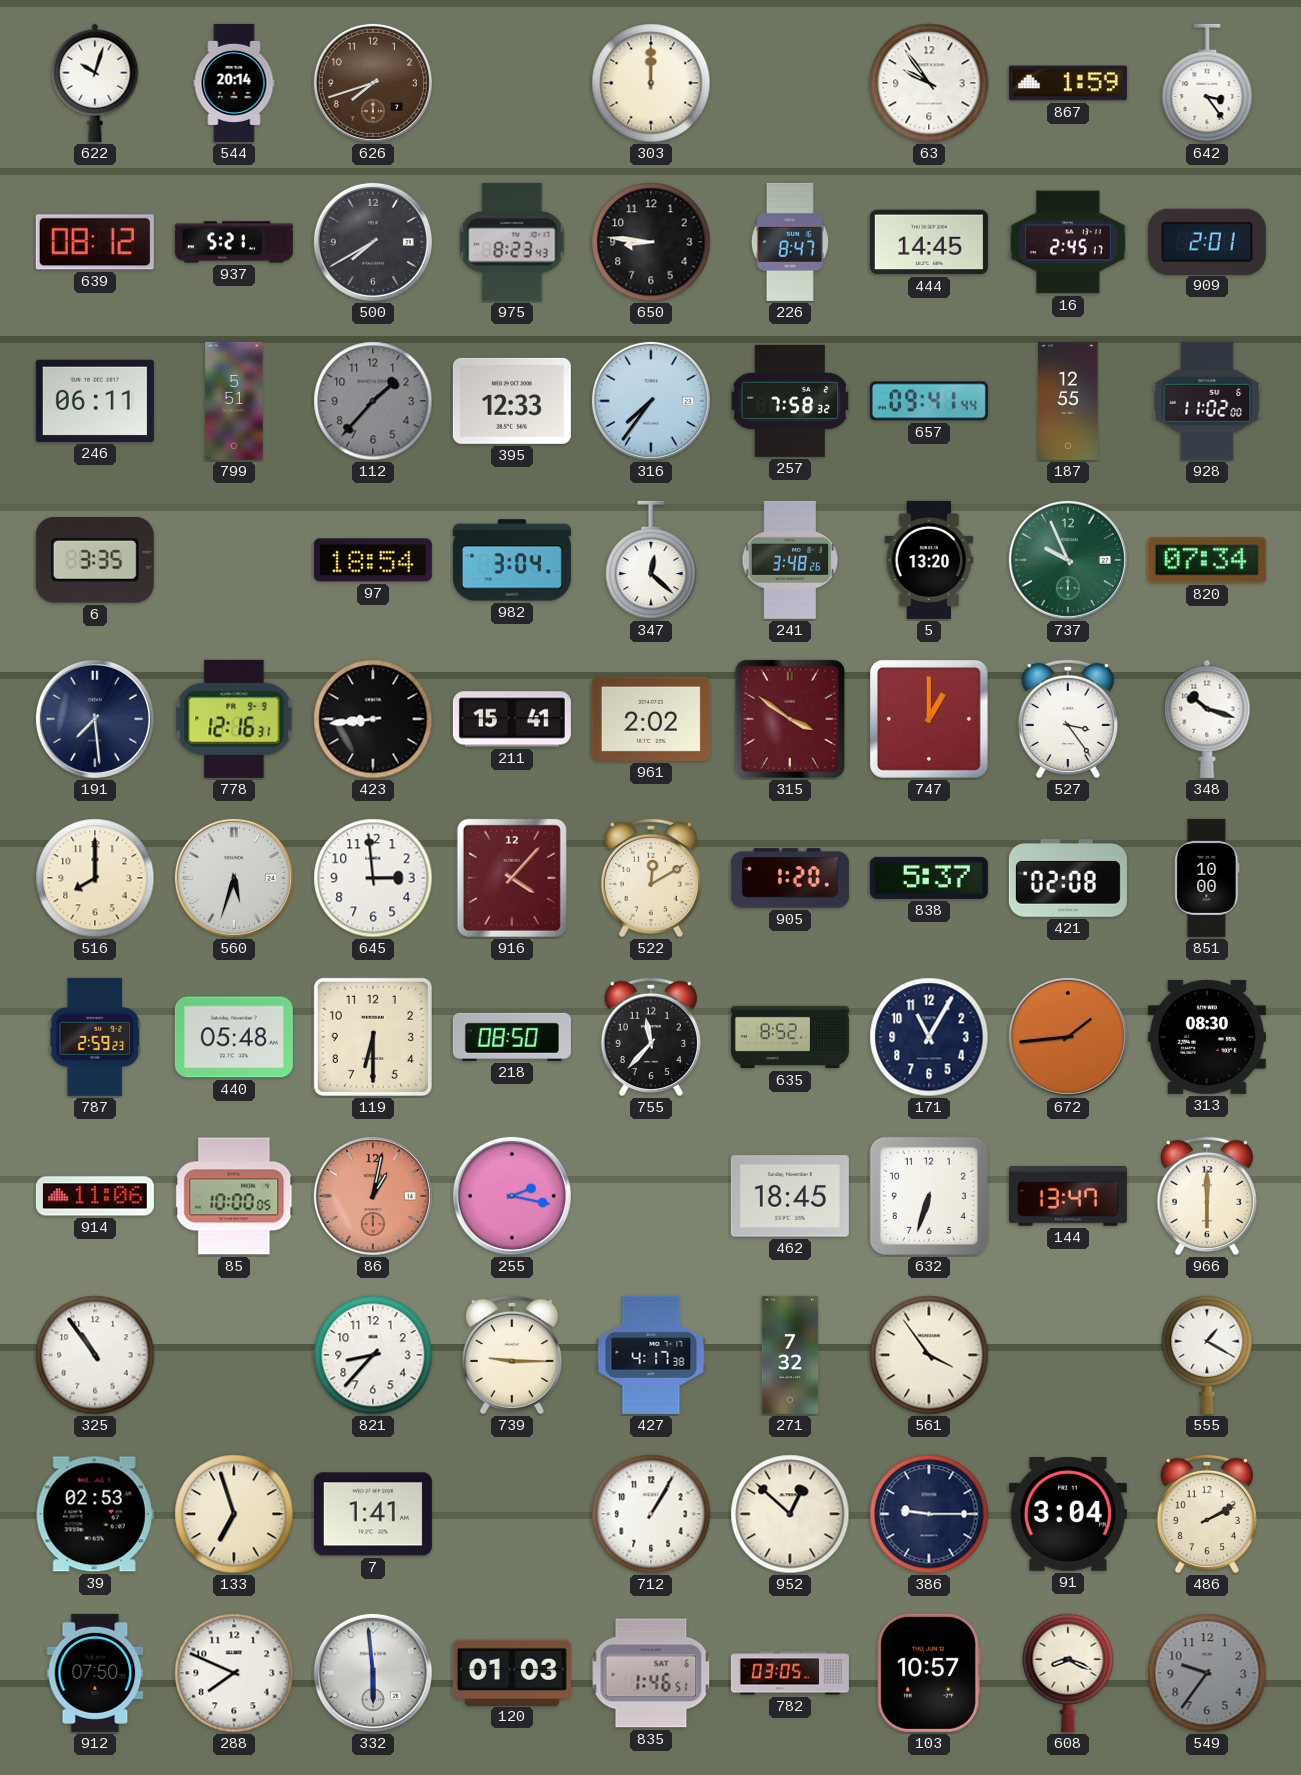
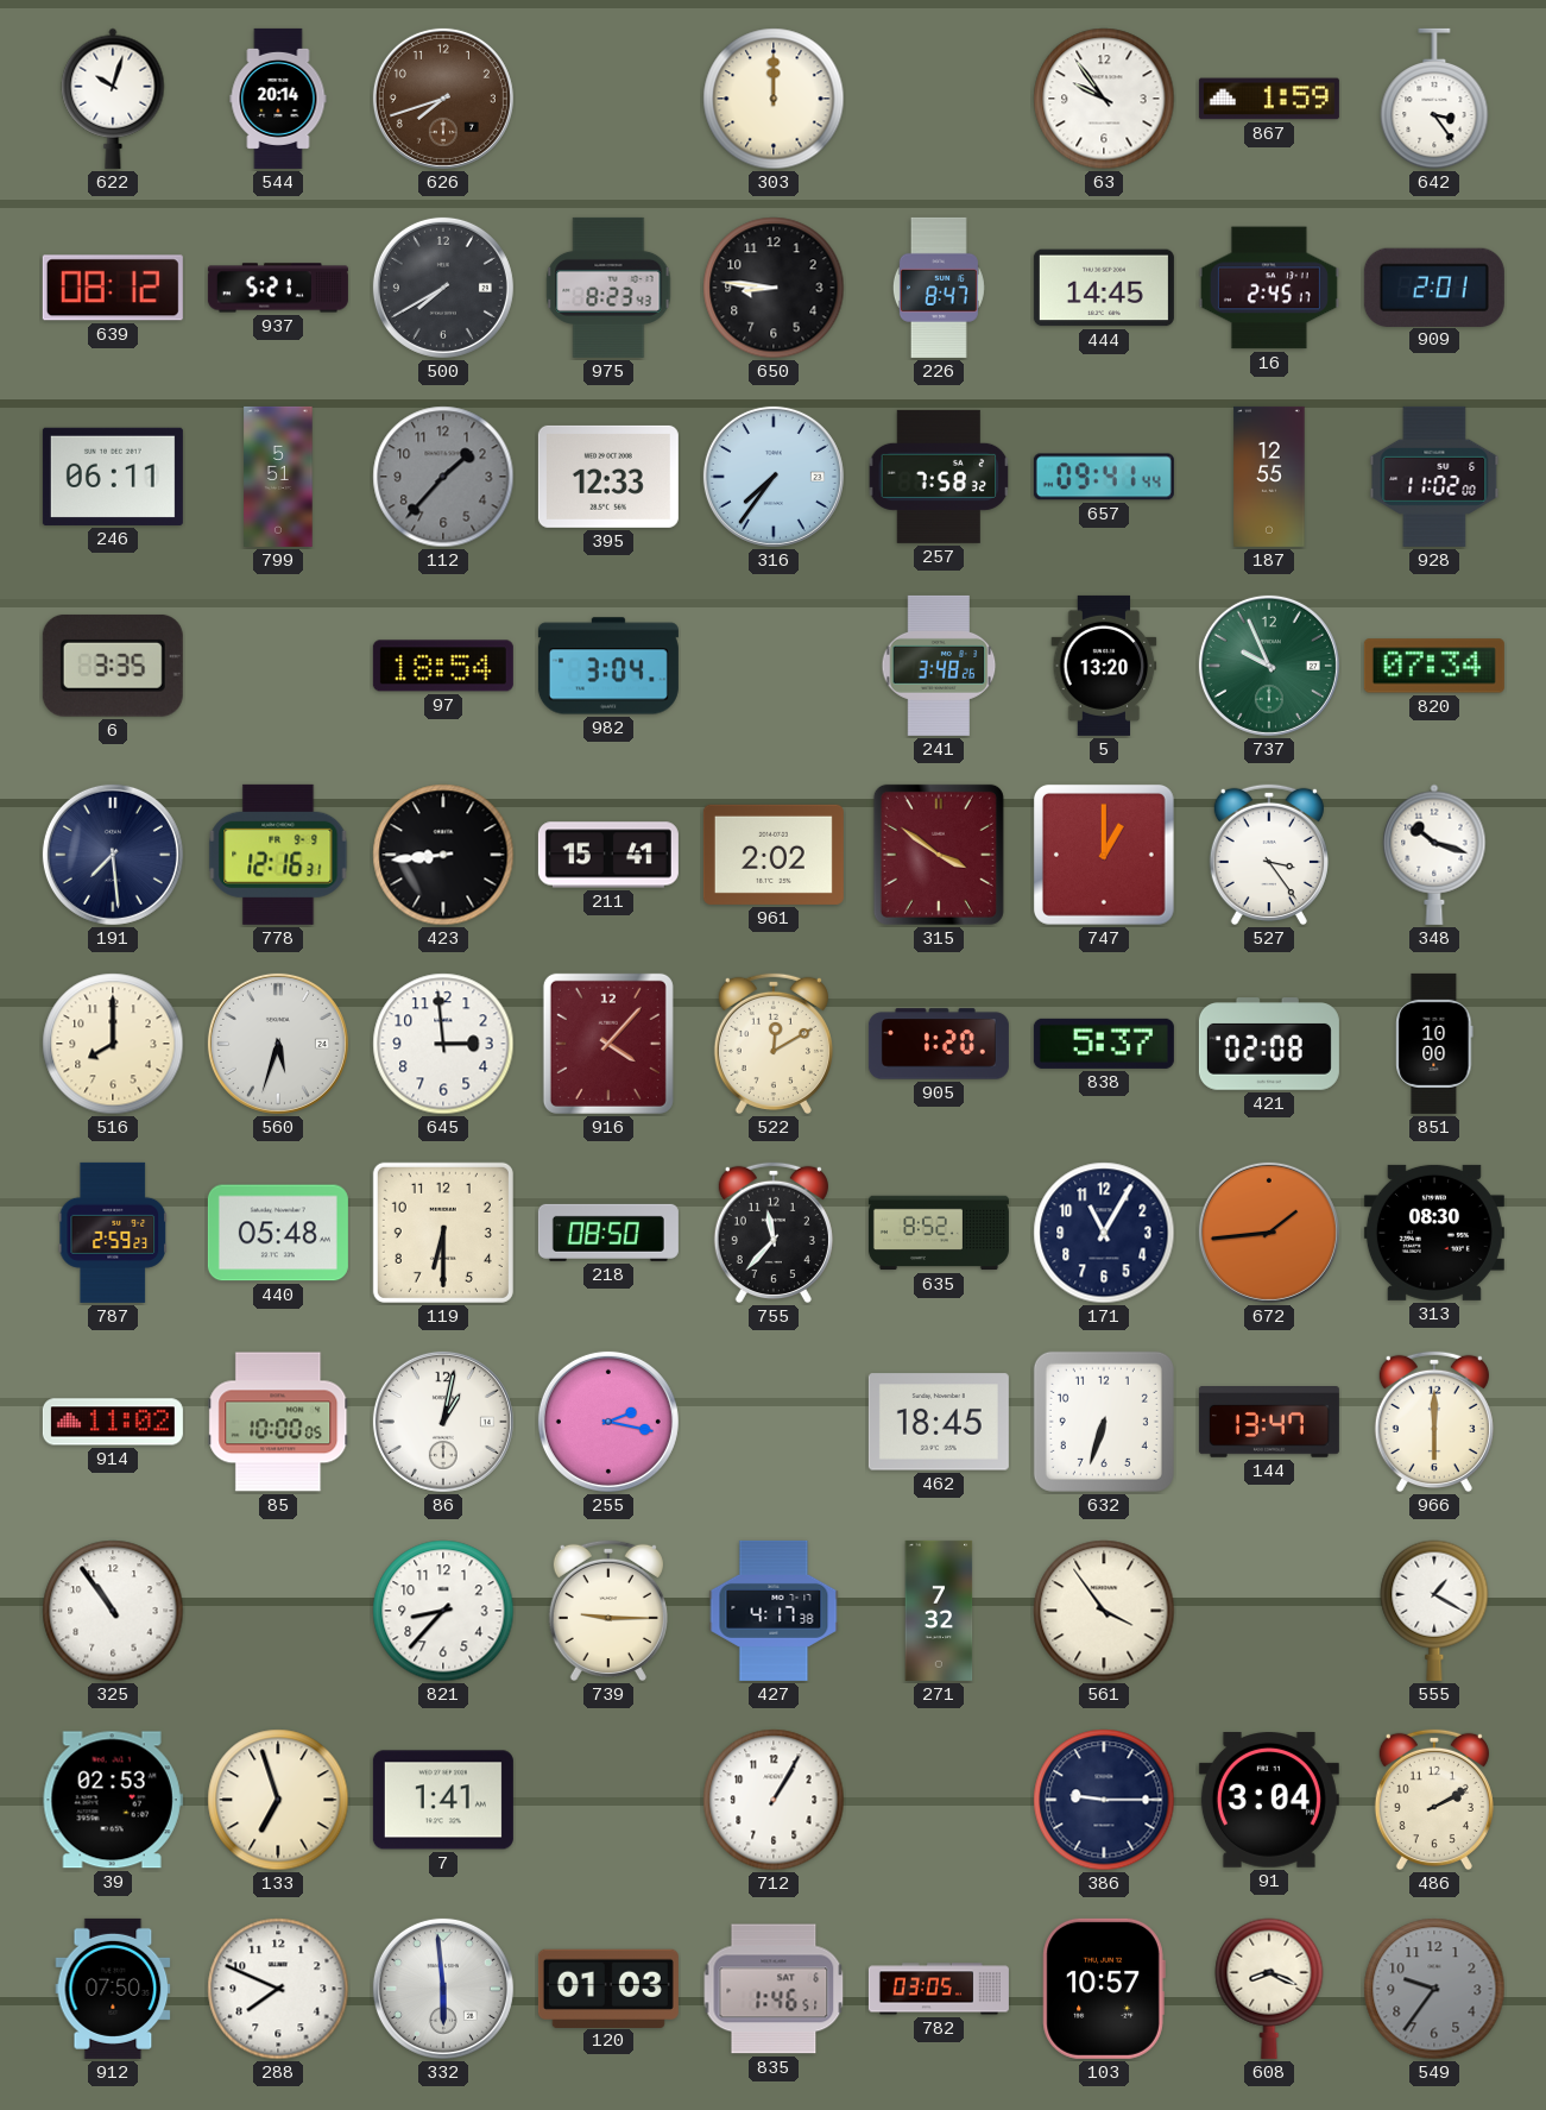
347: 12:22 -> none (651, 560)
914: 11:06 -> 11:02 (113, 1422)
86 dial: salmon -> white (443, 1422)
952: 12:52 -> none (790, 1514)
